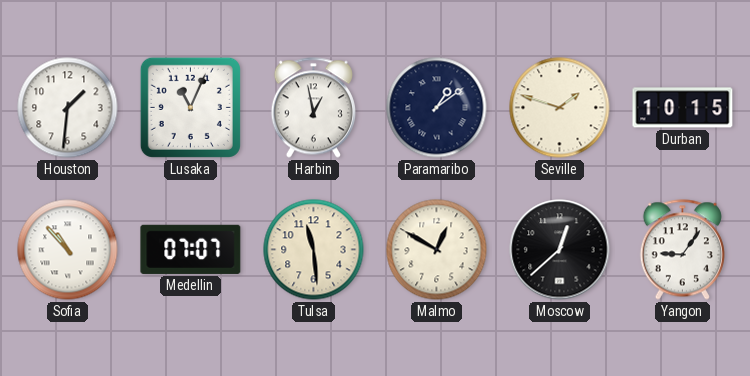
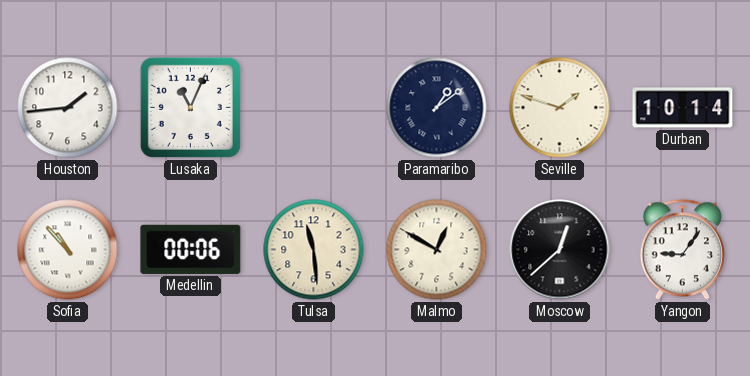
Houston: 1:31 -> 1:44 (68, 108)
Harbin: 12:58 -> none (313, 108)
Durban: 10:15 -> 10:14 (683, 108)
Medellin: 07:07 -> 00:06 (191, 249)
